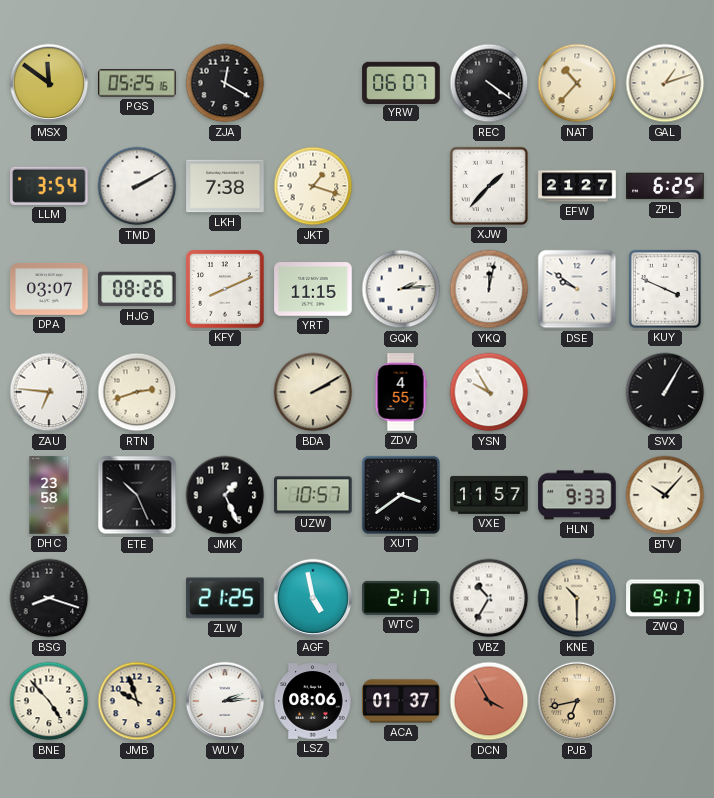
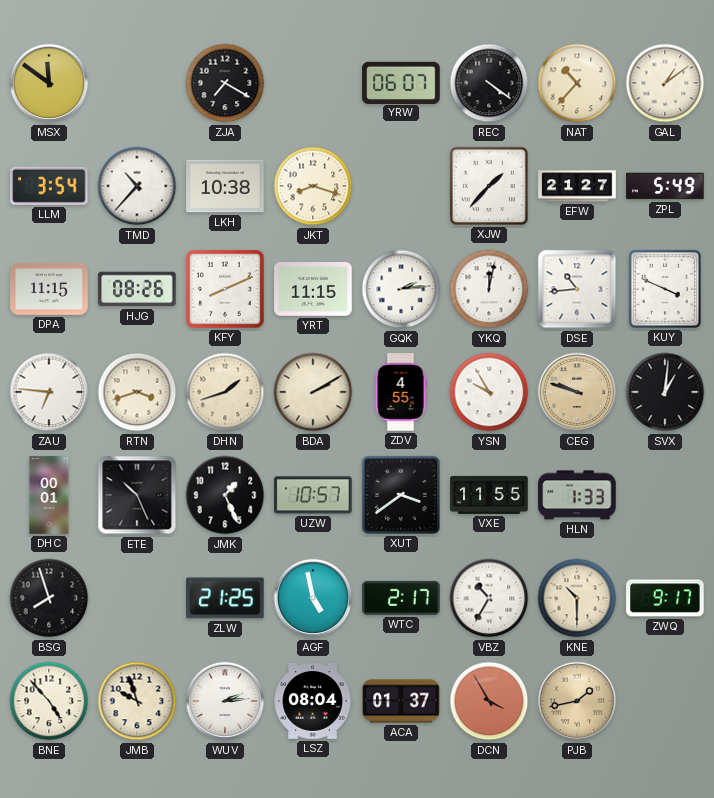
PGS: 05:25 -> none (137, 83)
ZJA: 12:20 -> 7:20 (225, 83)
GAL: 1:12 -> 1:09 (665, 83)
TMD: 2:10 -> 10:37 (137, 186)
LKH: 7:38 -> 10:38 (225, 186)
JKT: 1:18 -> 8:18 (313, 186)
ZPL: 6:25 -> 5:49 (665, 186)
DPA: 03:07 -> 11:15 (49, 290)
DSE: 9:51 -> 10:44 (577, 289)
RTN: 2:42 -> 3:42 (137, 392)
DHN: none -> 1:42 (225, 392)
CEG: none -> 9:48 (577, 392)
SVX: 1:05 -> 1:01 (665, 392)
DHC: 23:58 -> 00:01 (49, 495)
VXE: 11:57 -> 11:55 (489, 495)
HLN: 9:33 -> 1:33 (577, 495)
BTV: 10:07 -> none (665, 495)
BSG: 8:18 -> 7:57 (49, 598)
LSZ: 08:06 -> 08:04 (313, 701)
PJB: 6:43 -> 1:43 (577, 701)
